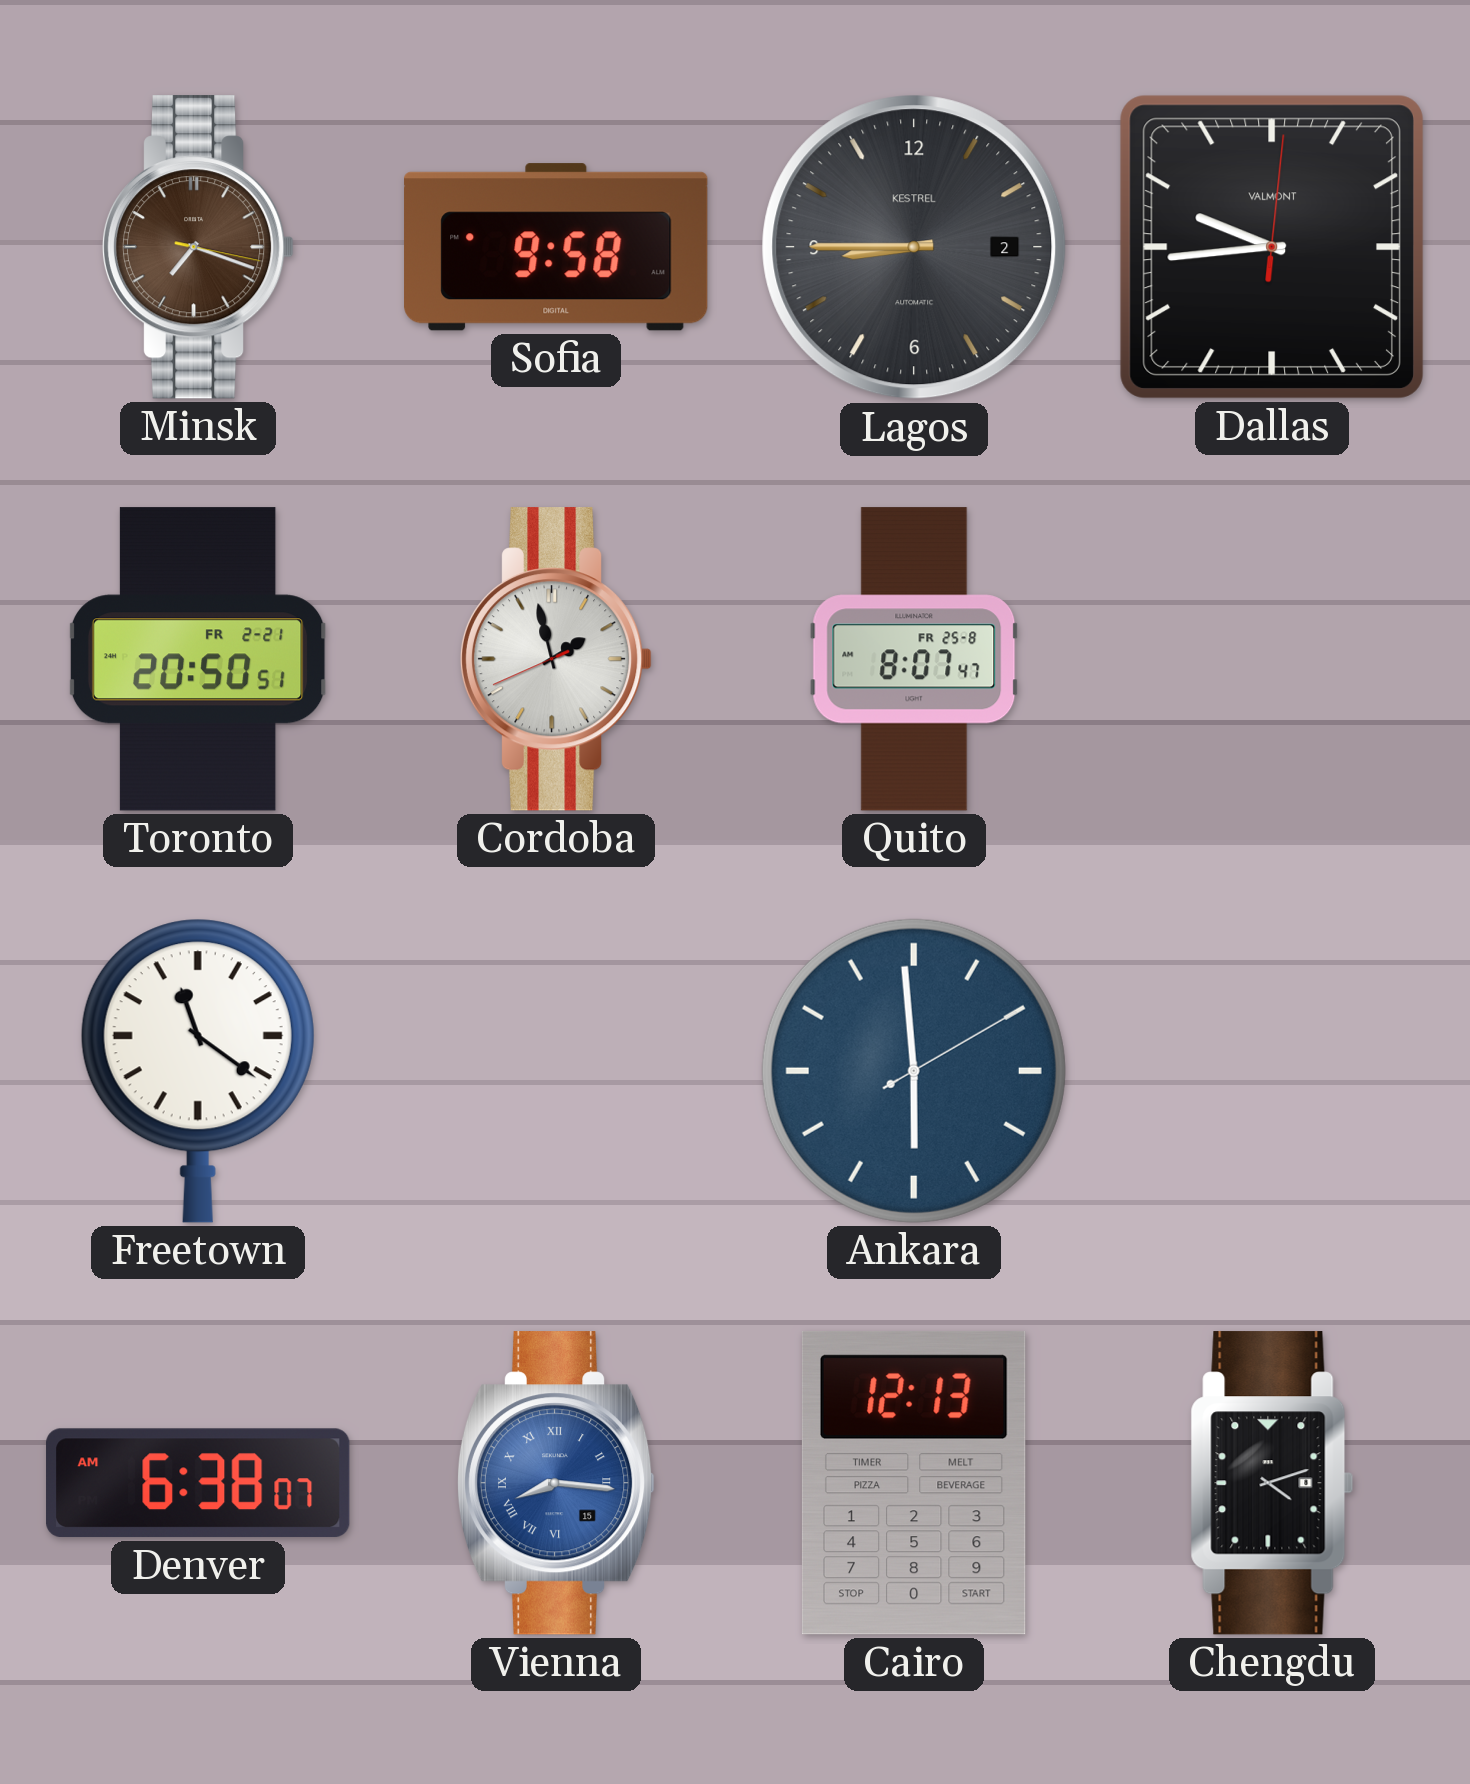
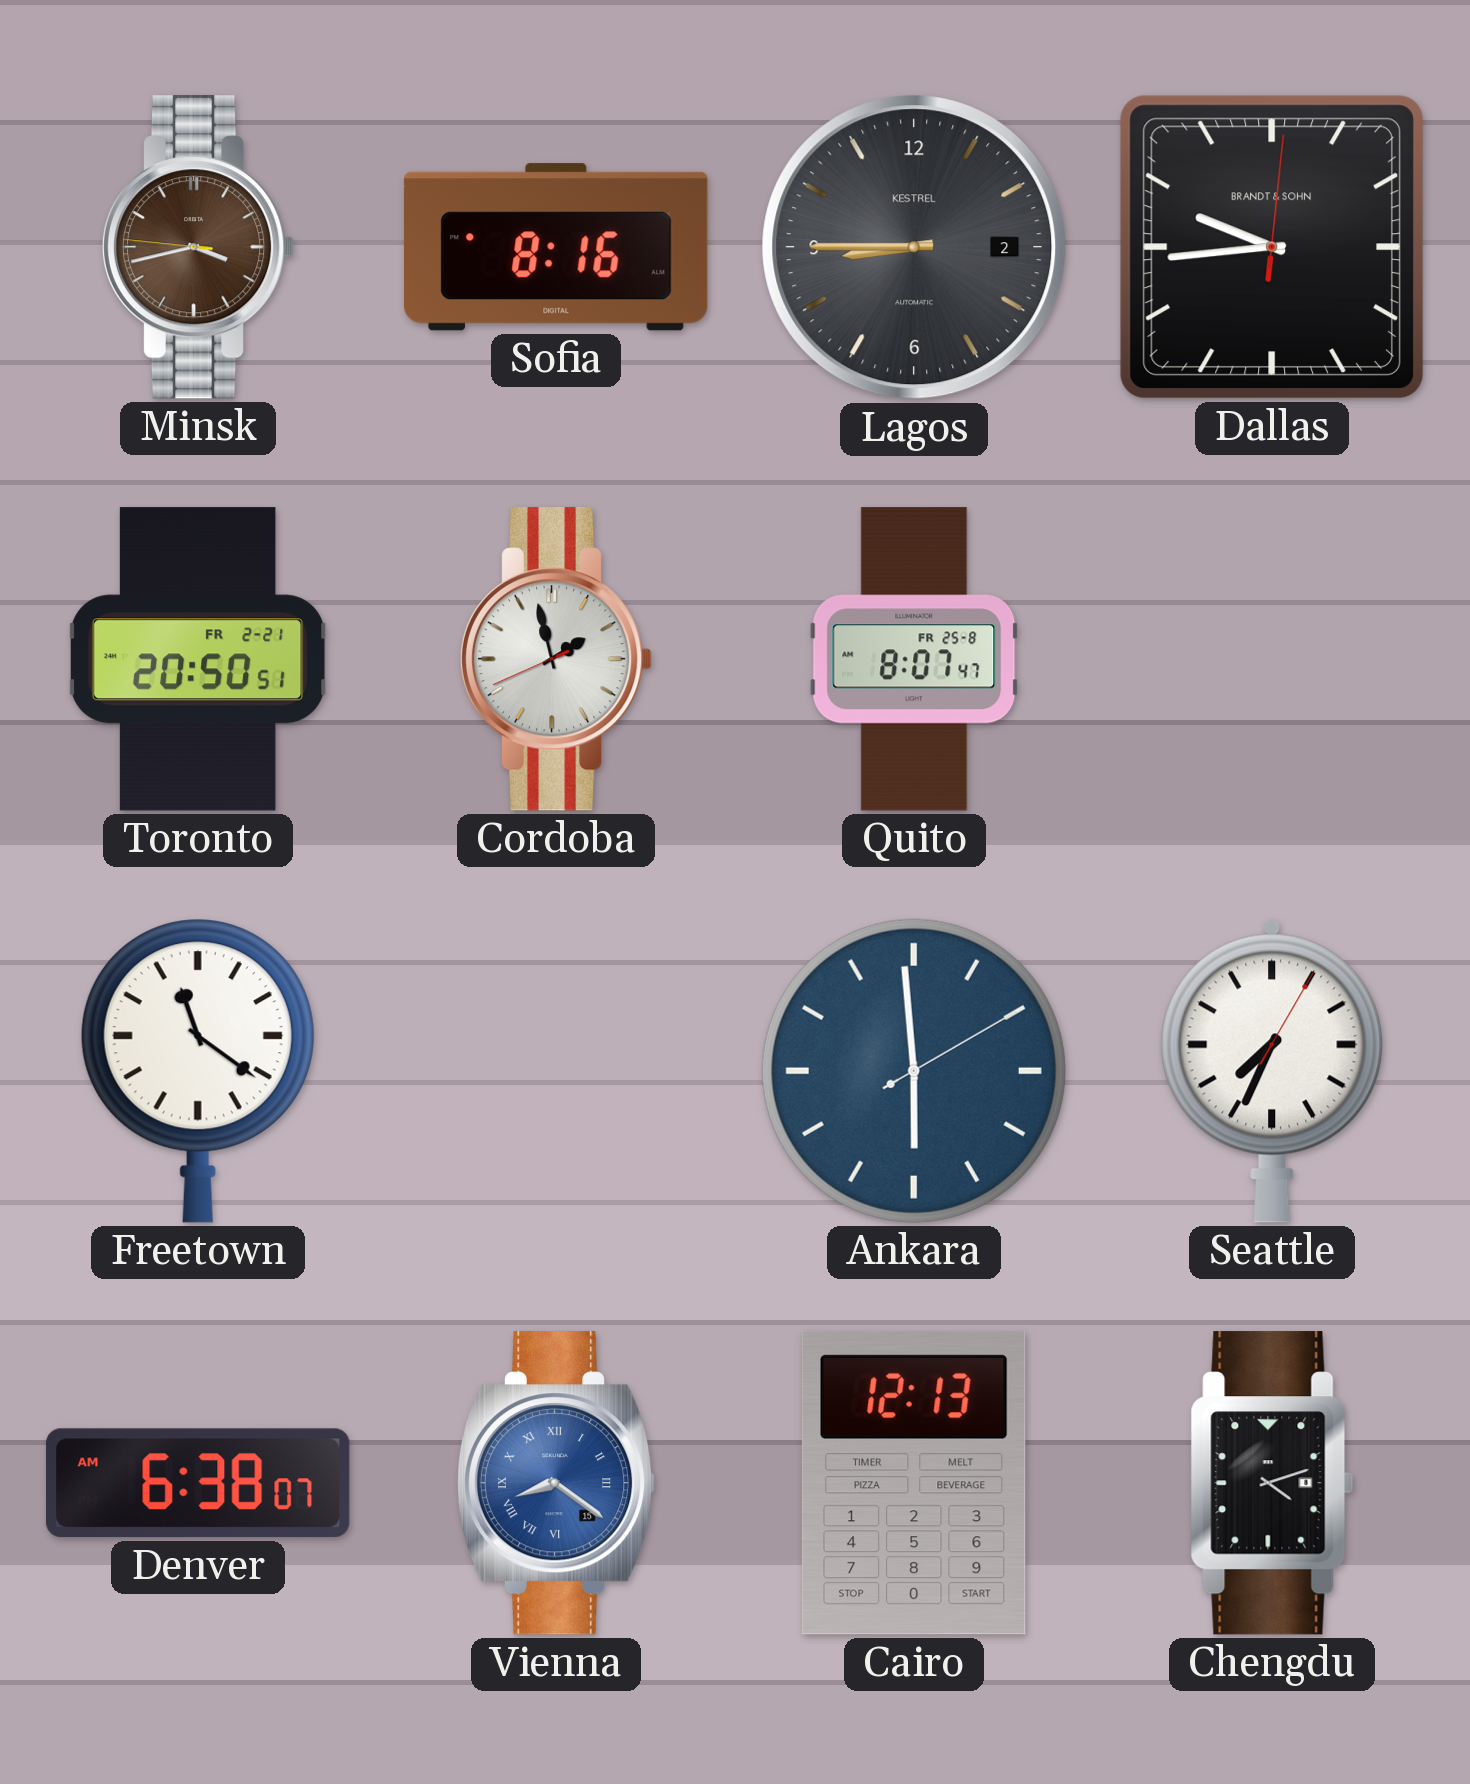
Minsk: 7:18 -> 3:42 (198, 247)
Sofia: 9:58 -> 8:16 (556, 247)
Dallas brand: VALMONT -> BRANDT & SOHN (1272, 247)
Seattle: none -> 7:34 (1272, 1071)
Vienna: 8:16 -> 8:21 (556, 1483)
